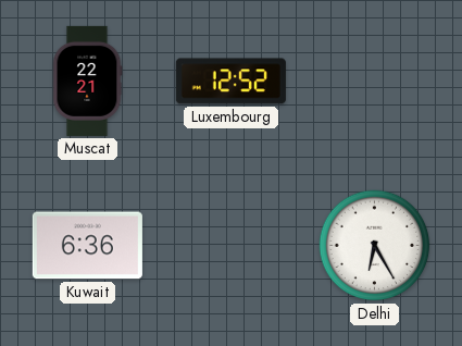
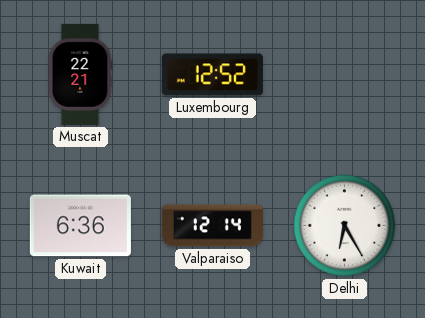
Valparaiso: none -> 12:14 (212, 226)
